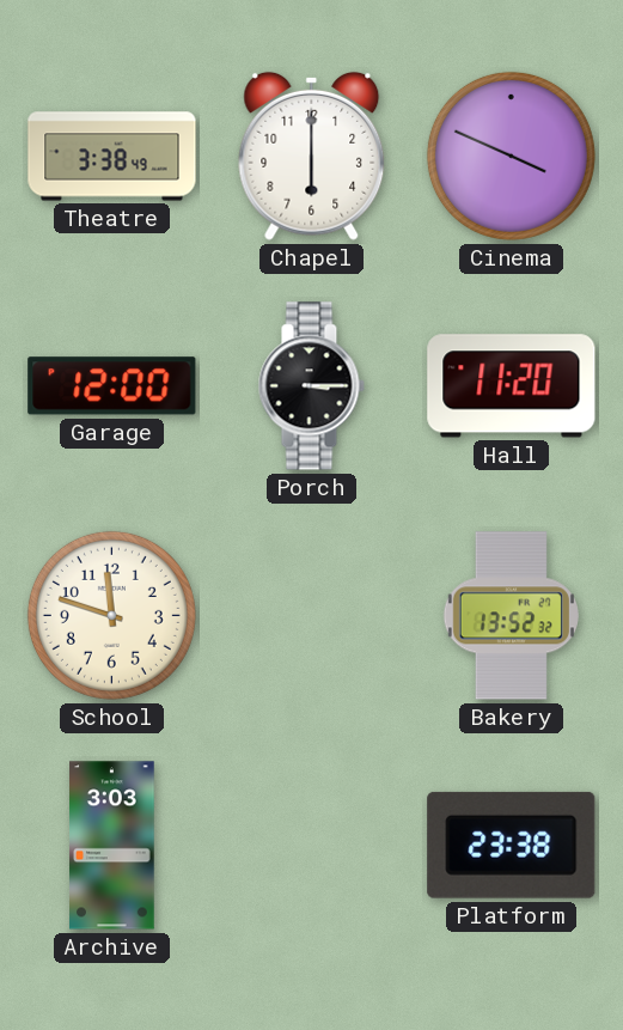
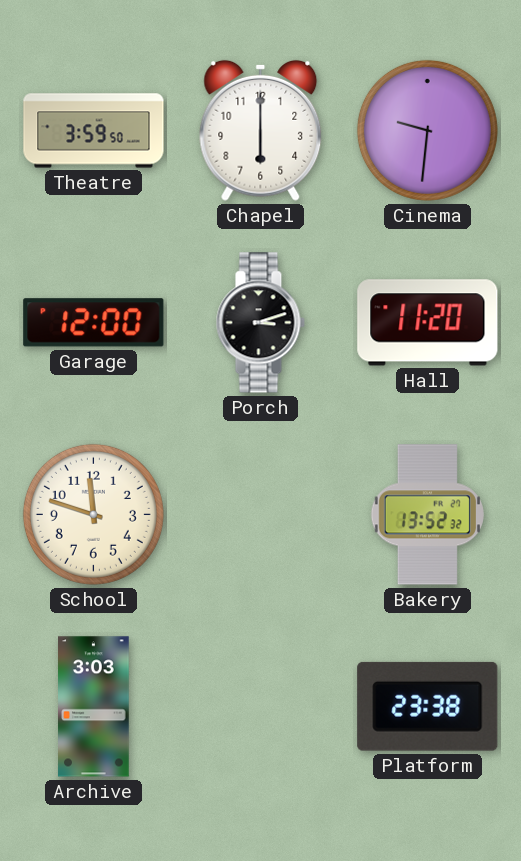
Theatre: 3:38 -> 3:59 (94, 131)
Cinema: 3:49 -> 9:31 (427, 130)
Porch: 3:15 -> 3:12 (260, 323)
